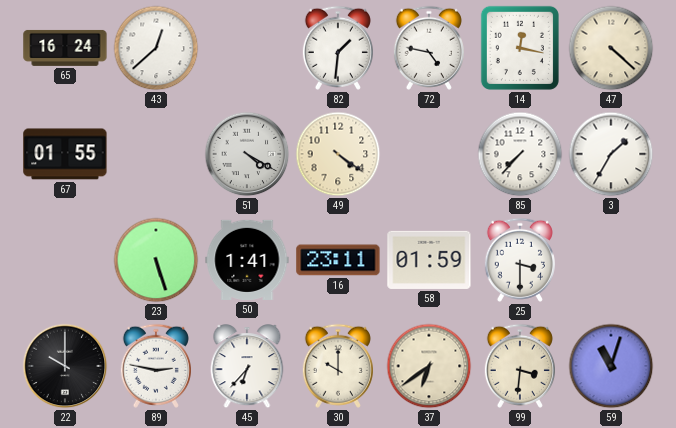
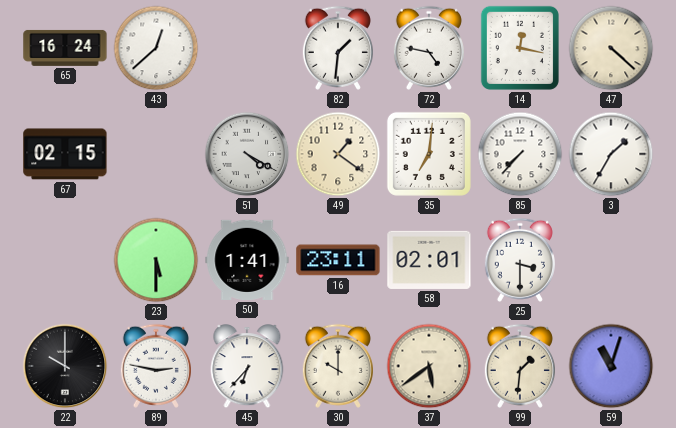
67: 01:55 -> 02:15 (65, 154)
49: 4:21 -> 1:21 (338, 154)
35: none -> 7:01 (429, 154)
23: 5:27 -> 5:30 (156, 260)
58: 01:59 -> 02:01 (429, 260)
37: 6:39 -> 5:39 (429, 366)
99: 3:31 -> 1:31 (520, 366)
